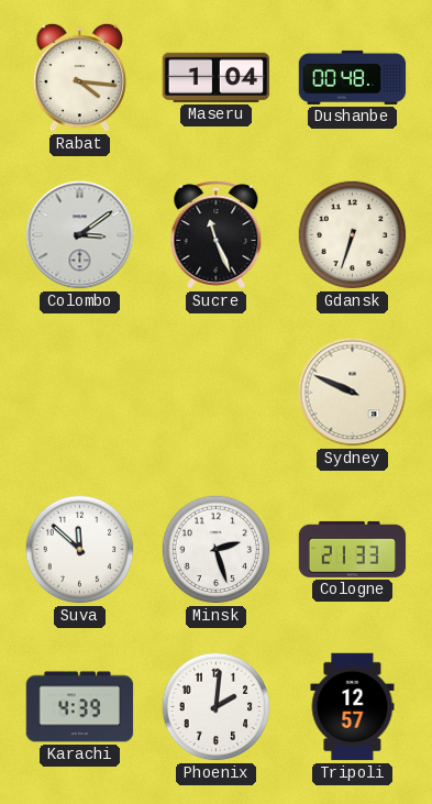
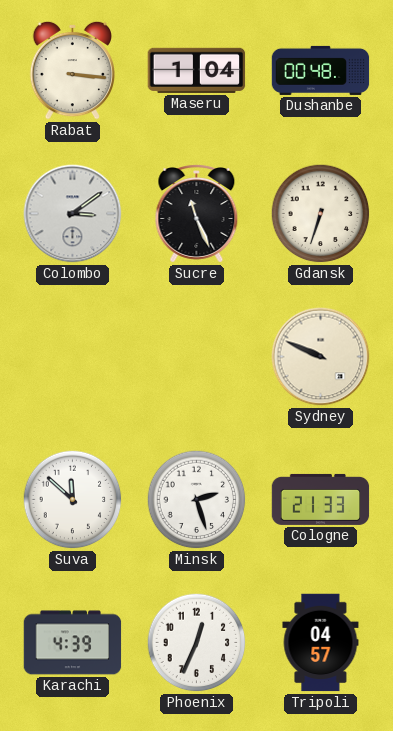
Rabat: 4:16 -> 3:16 (72, 70)
Phoenix: 2:01 -> 12:34 (197, 643)
Tripoli: 12:57 -> 04:57 (321, 643)
